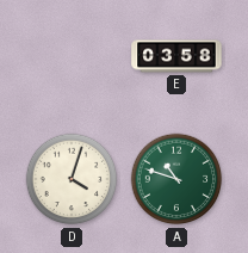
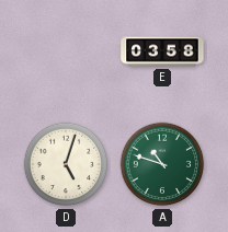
D: 4:03 -> 5:03 (66, 164)
